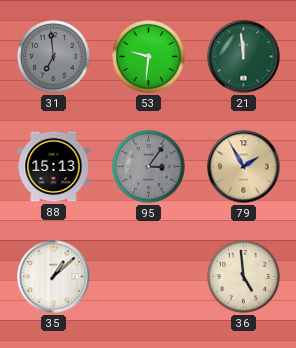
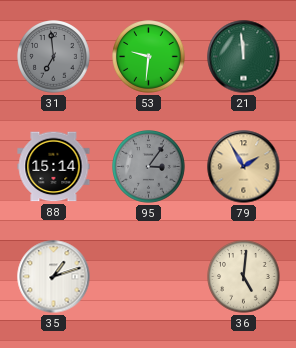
88: 15:13 -> 15:14 (54, 167)
35: 1:08 -> 1:12 (54, 277)
36: 4:59 -> 5:01 (244, 277)
